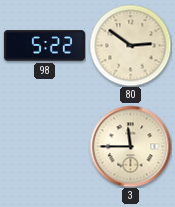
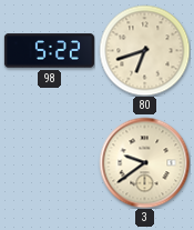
80: 2:51 -> 6:42 (144, 50)
3: 11:45 -> 9:39 (144, 162)
